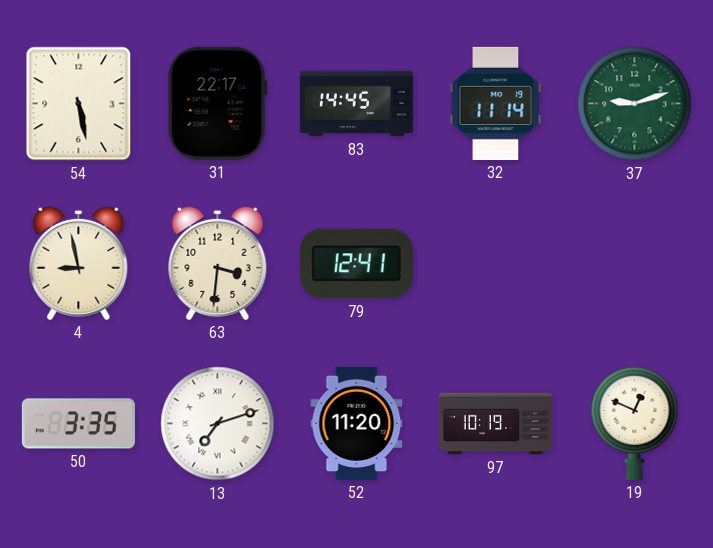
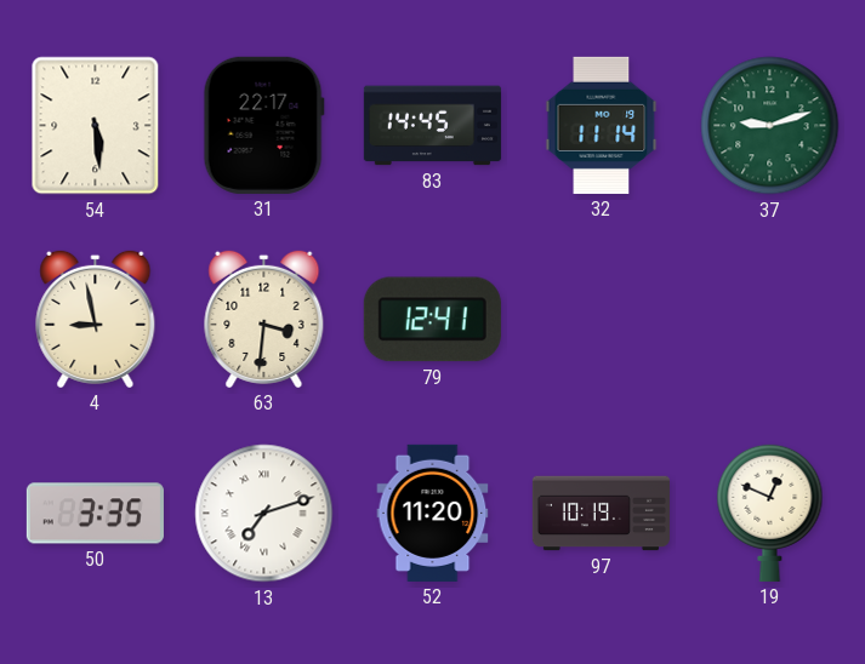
54: 5:28 -> 5:29 (96, 126)
